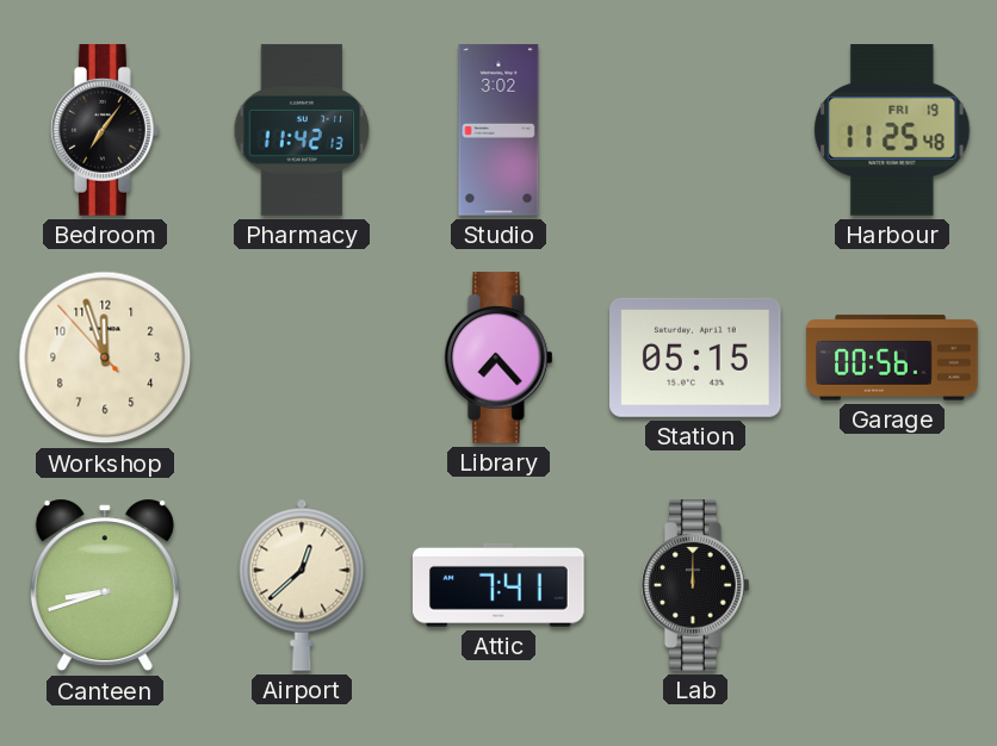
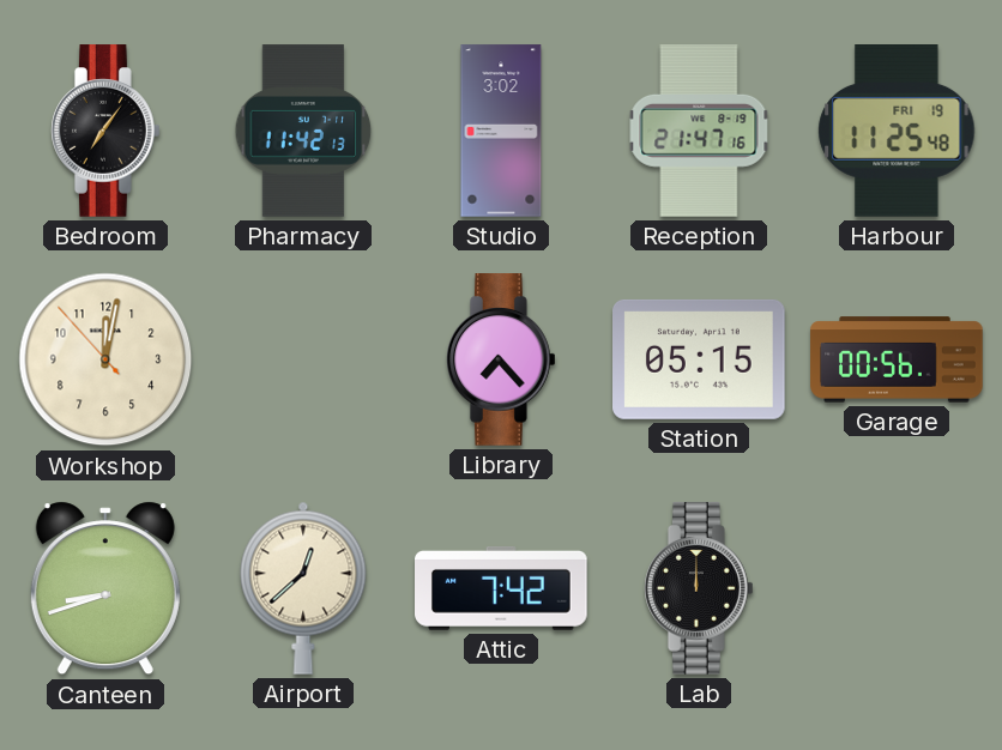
Reception: none -> 21:47 (699, 131)
Workshop: 11:56 -> 12:01 (105, 359)
Attic: 7:41 -> 7:42 (502, 588)
